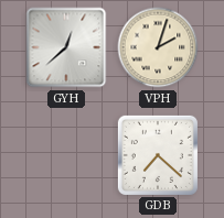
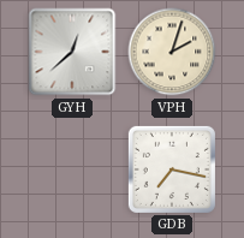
GDB: 7:22 -> 7:17 (172, 169)
